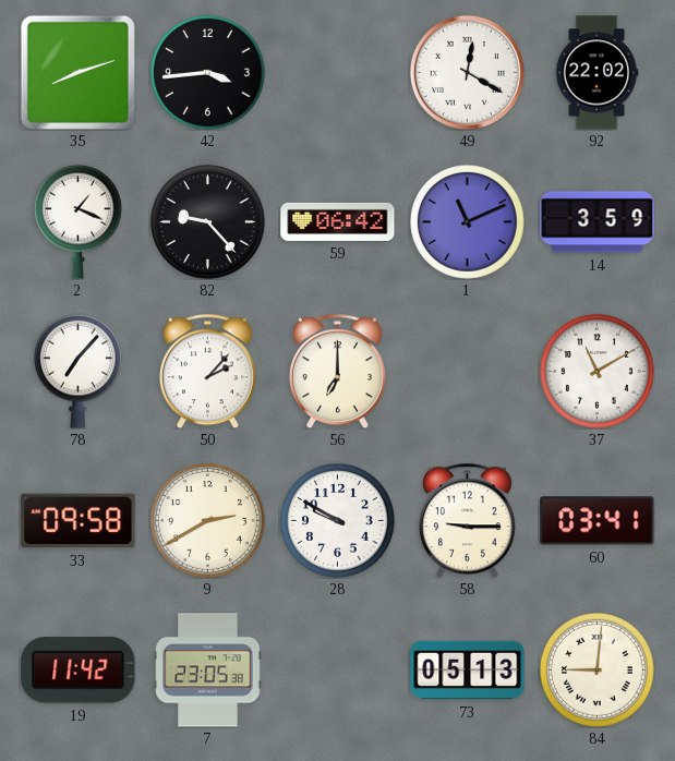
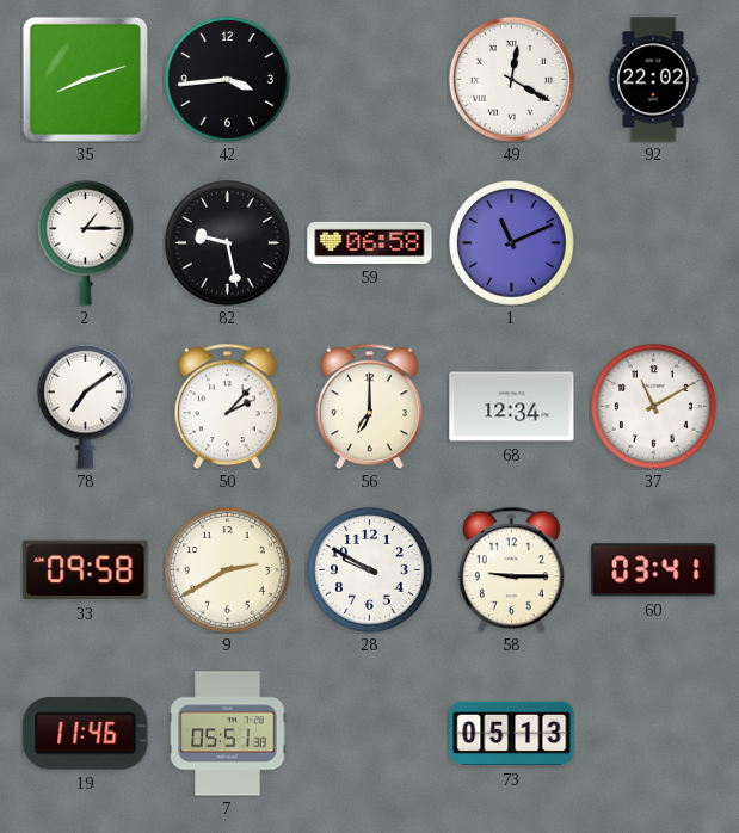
2: 1:19 -> 1:15 (85, 242)
82: 9:23 -> 9:28 (228, 243)
59: 06:42 -> 06:58 (370, 242)
14: 3:59 -> none (598, 222)
78: 7:07 -> 7:09 (85, 406)
68: none -> 12:34 (512, 407)
19: 11:42 -> 11:46 (86, 734)
7: 23:05 -> 05:51 (228, 734)
84: 9:01 -> none (598, 671)
